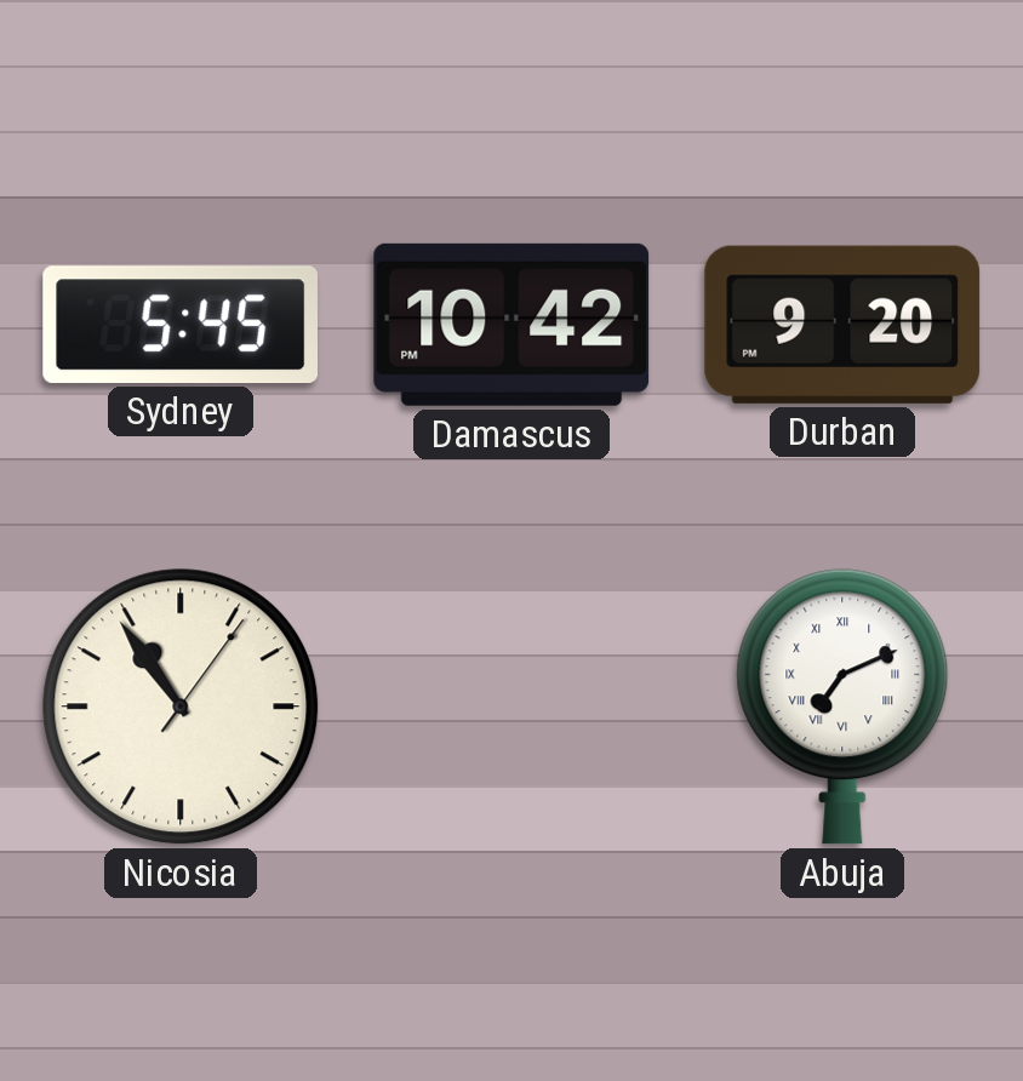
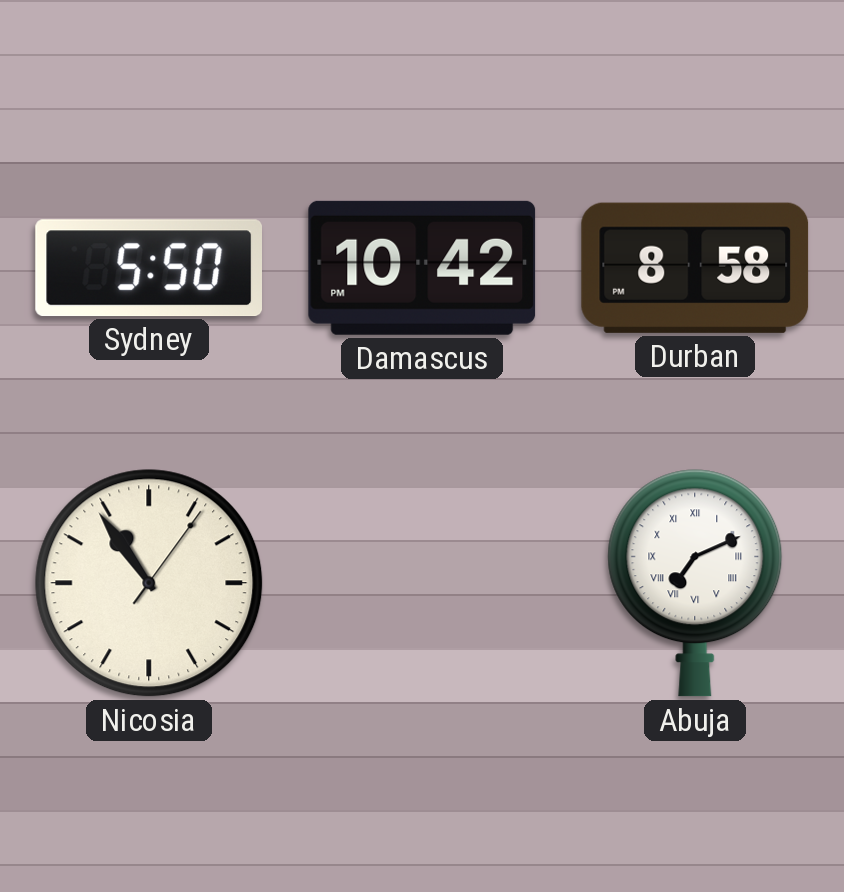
Sydney: 5:45 -> 5:50 (148, 268)
Durban: 9:20 -> 8:58 (695, 268)
